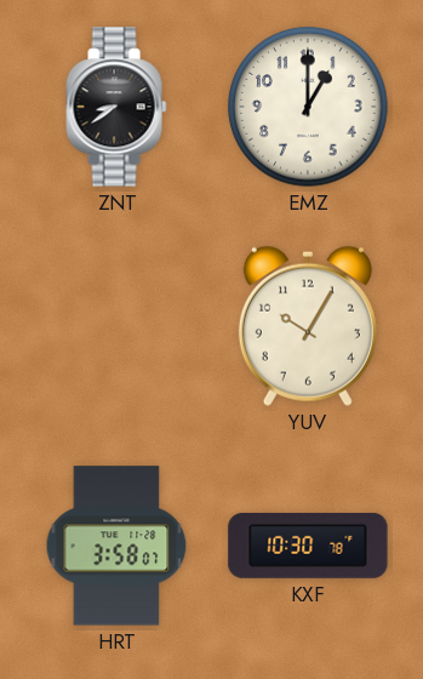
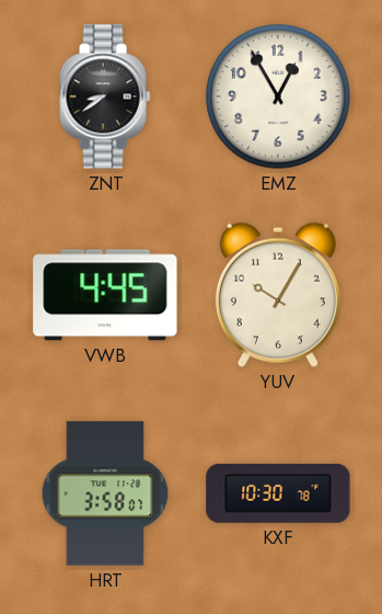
EMZ: 1:00 -> 12:55 (278, 96)
VWB: none -> 4:45 (105, 295)
